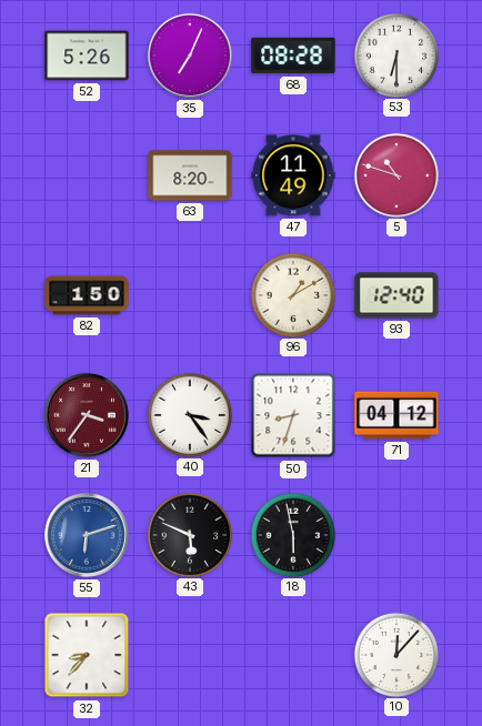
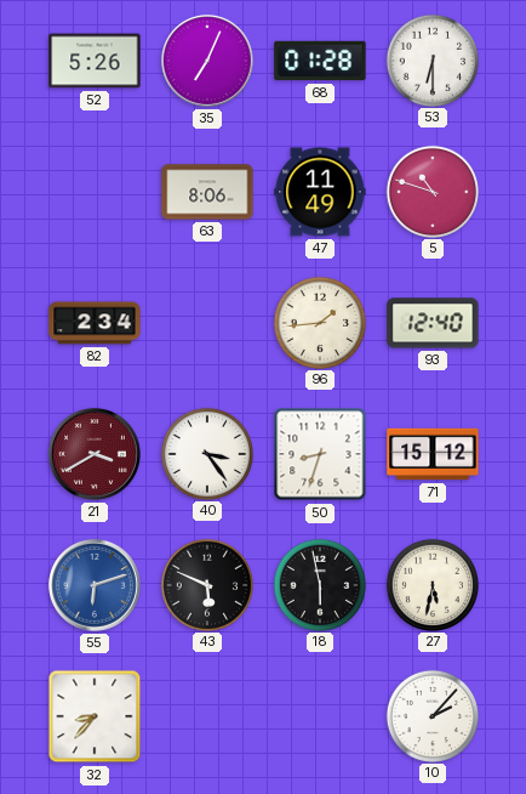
68: 08:28 -> 01:28 (320, 61)
63: 8:20 -> 8:06 (207, 192)
82: 1:50 -> 2:34 (95, 323)
96: 1:10 -> 1:44 (319, 322)
21: 3:36 -> 3:40 (95, 454)
71: 04:12 -> 15:12 (433, 454)
27: none -> 5:32 (431, 584)
10: 12:07 -> 2:07 (431, 715)
